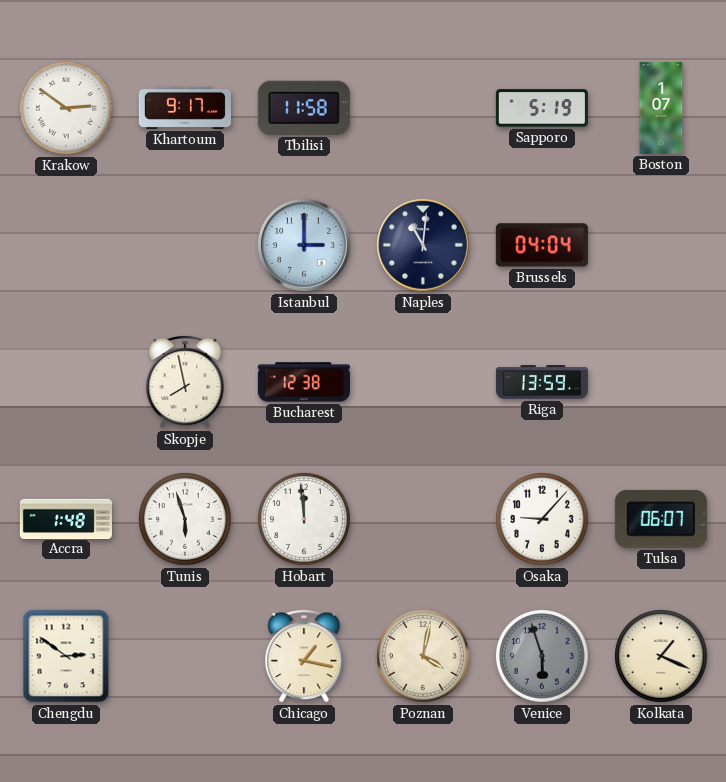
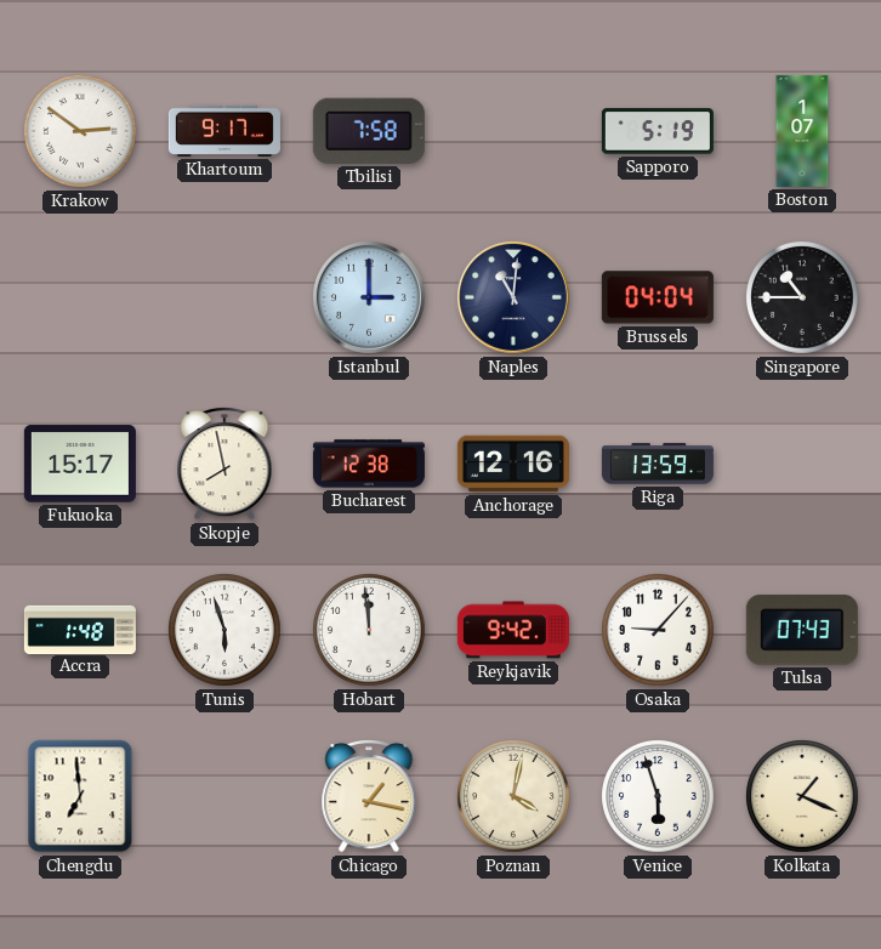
Tbilisi: 11:58 -> 7:58 (369, 131)
Singapore: none -> 10:45 (803, 299)
Fukuoka: none -> 15:17 (80, 464)
Anchorage: none -> 12:16 (513, 464)
Reykjavik: none -> 9:42 (513, 630)
Tulsa: 06:07 -> 07:43 (802, 630)
Chengdu: 2:51 -> 6:59 (80, 796)
Venice dial: grey -> white (659, 797)
